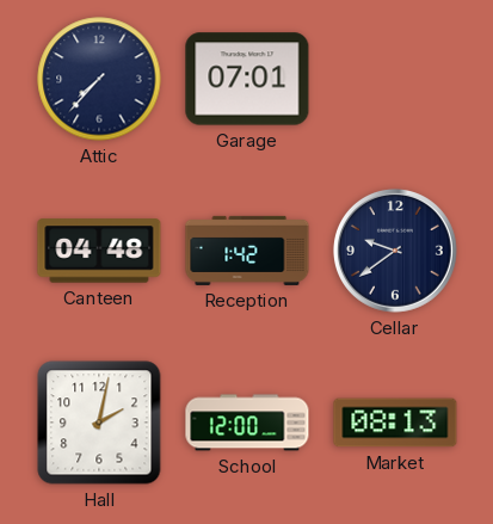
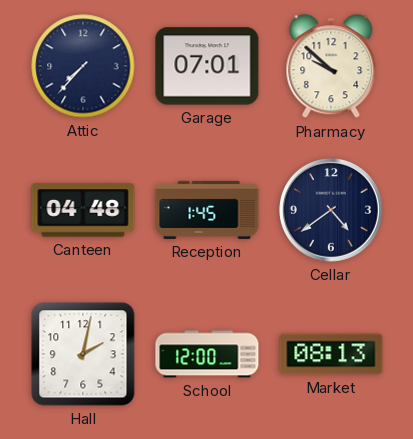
Pharmacy: none -> 9:52 (331, 67)
Reception: 1:42 -> 1:45 (207, 210)
Cellar: 9:39 -> 4:39 (331, 210)
